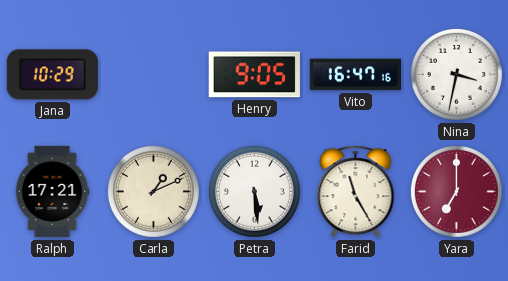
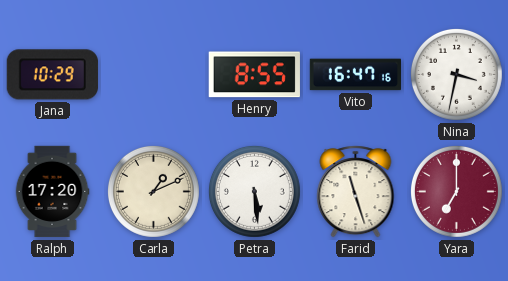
Henry: 9:05 -> 8:55 (254, 75)
Ralph: 17:21 -> 17:20 (52, 192)
Farid: 11:25 -> 11:27 (356, 192)
